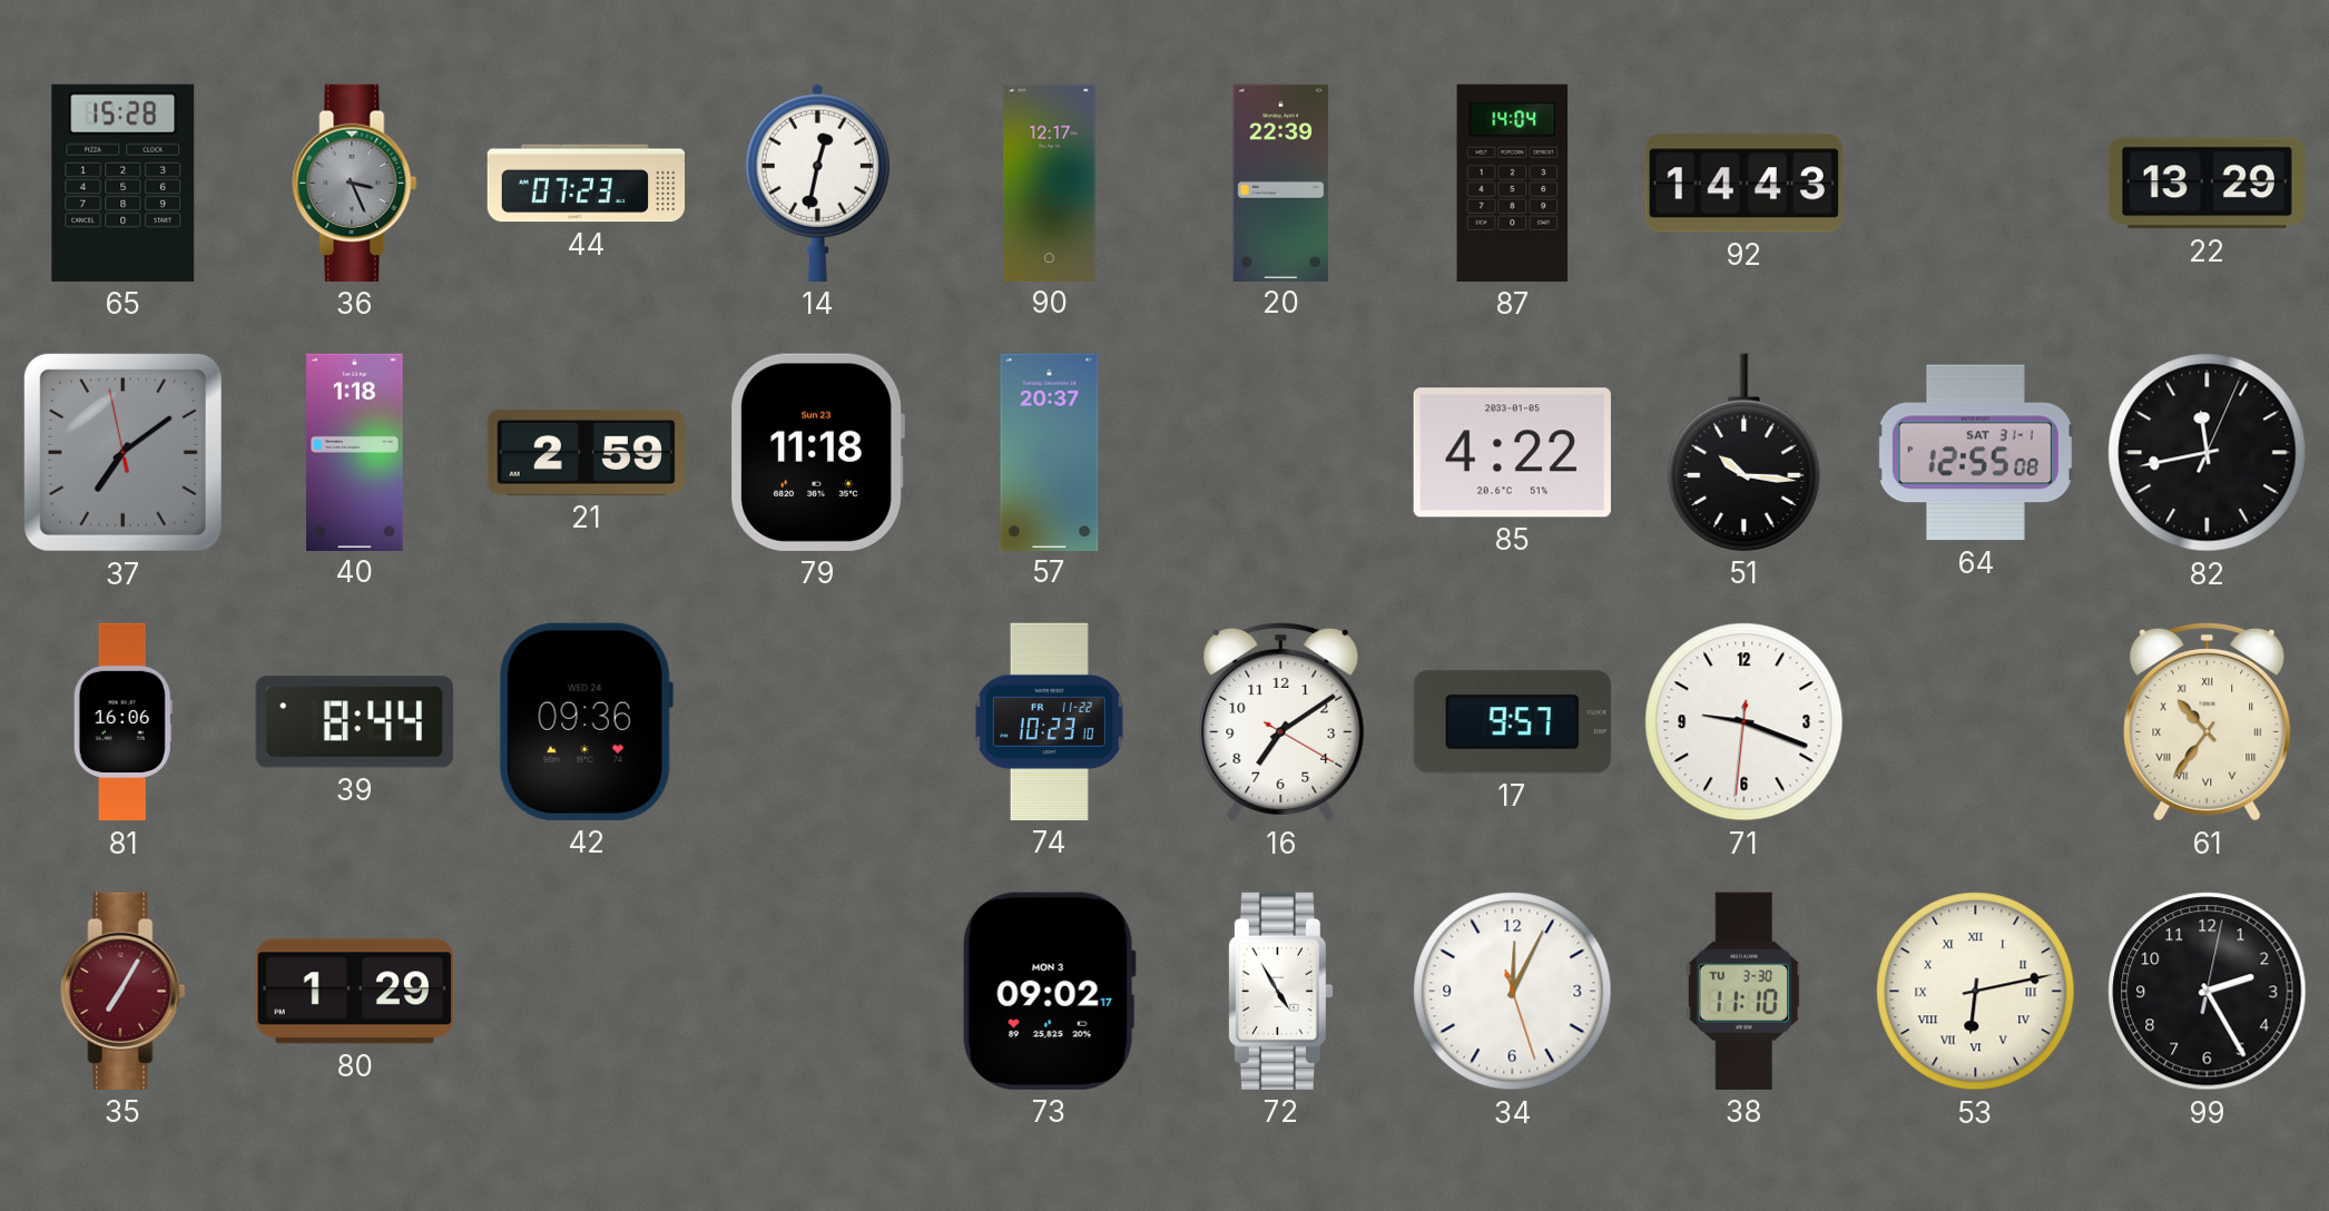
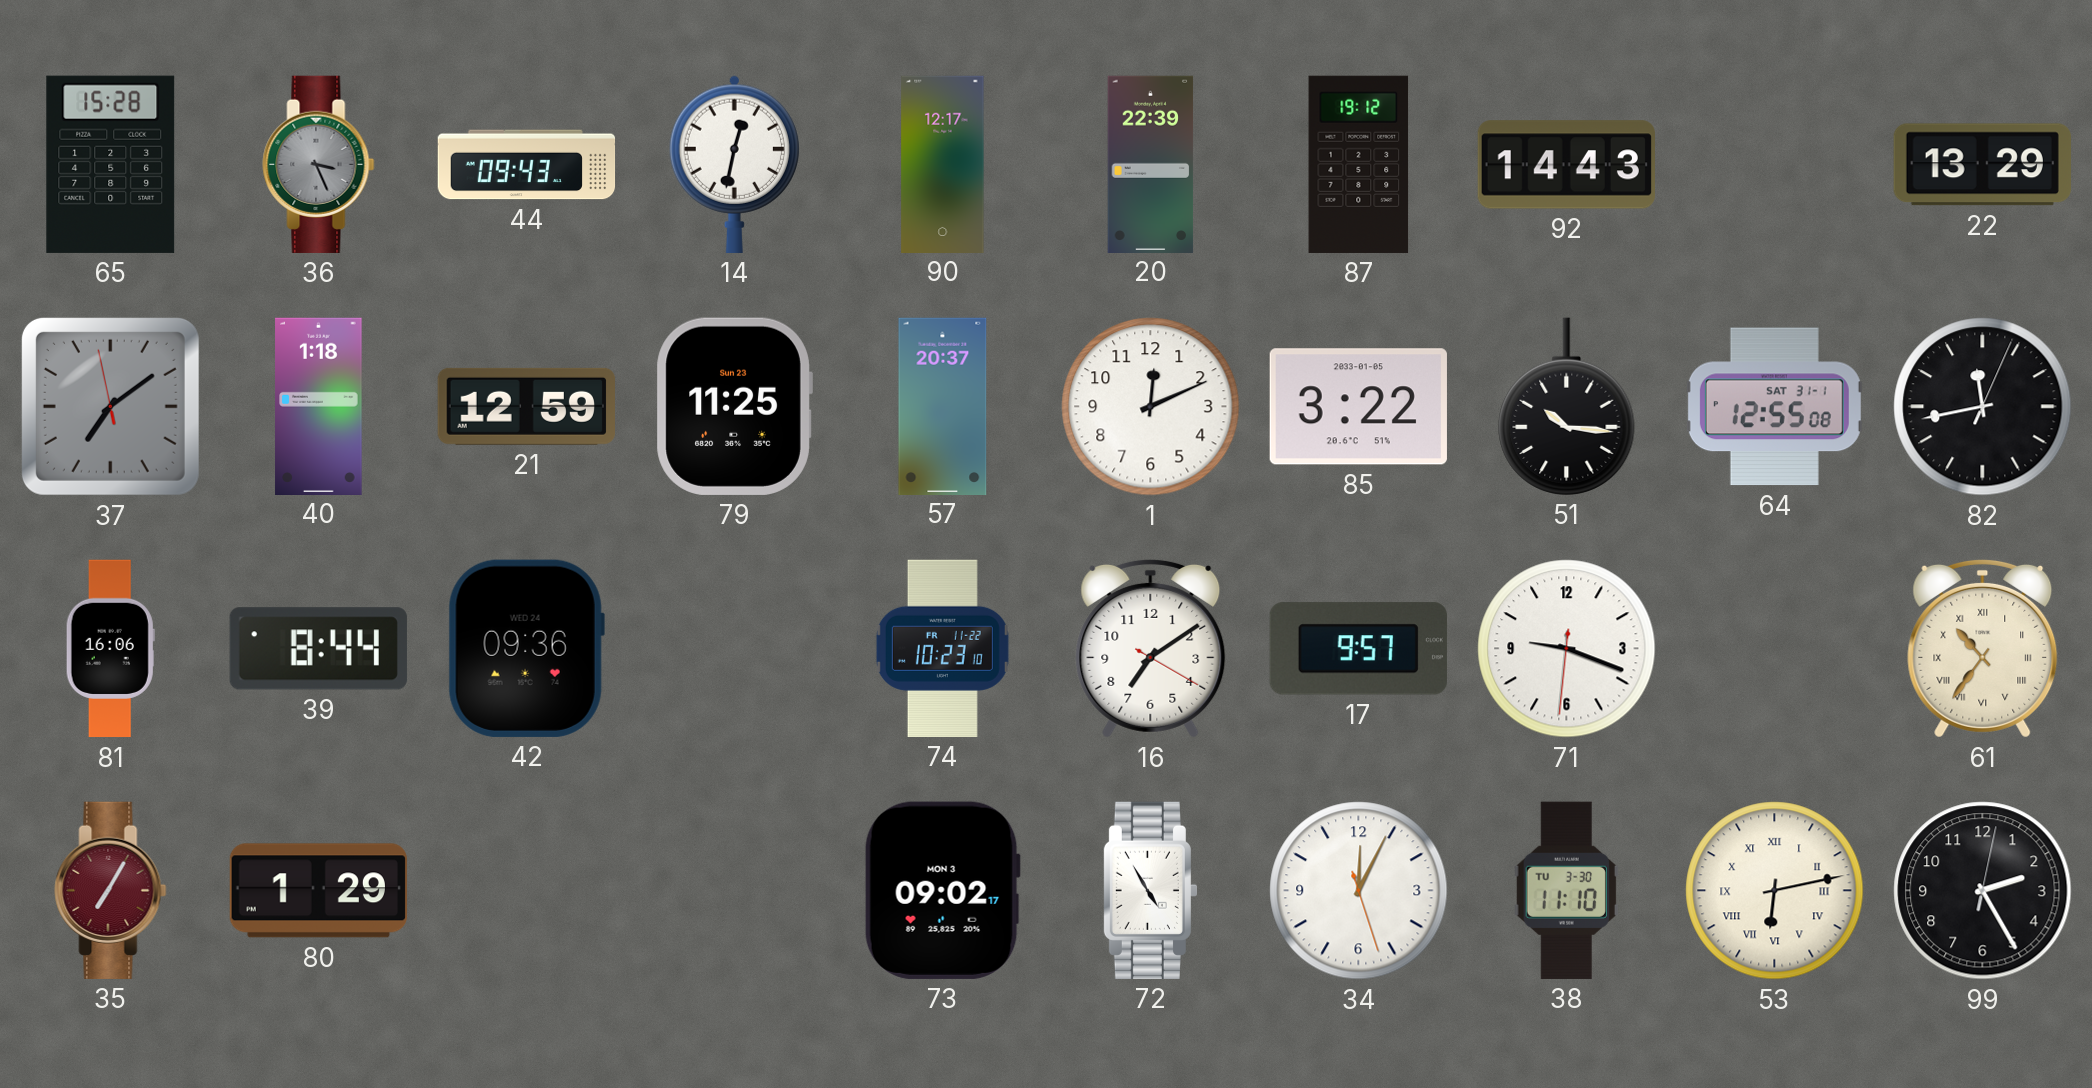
44: 07:23 -> 09:43 (527, 165)
87: 14:04 -> 19:12 (1359, 164)
21: 2:59 -> 12:59 (526, 406)
79: 11:18 -> 11:25 (734, 406)
1: none -> 12:11 (1151, 407)
85: 4:22 -> 3:22 (1358, 407)
